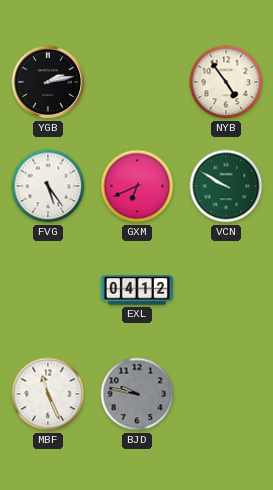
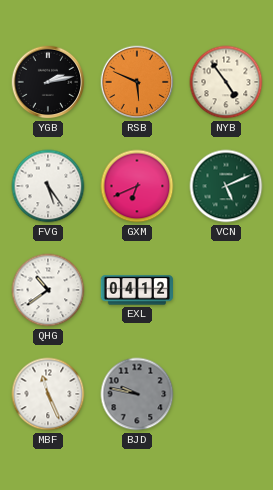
RSB: none -> 5:49 (137, 82)
VCN: 9:50 -> 5:11 (226, 186)
QHG: none -> 10:39 (48, 290)
